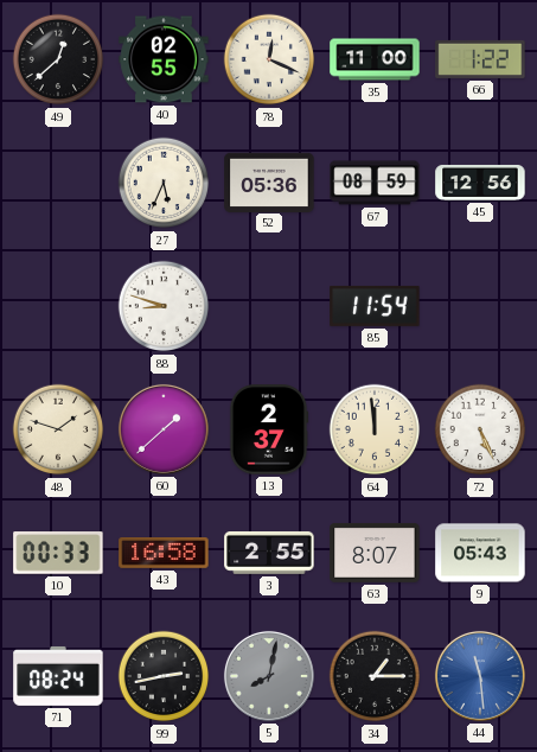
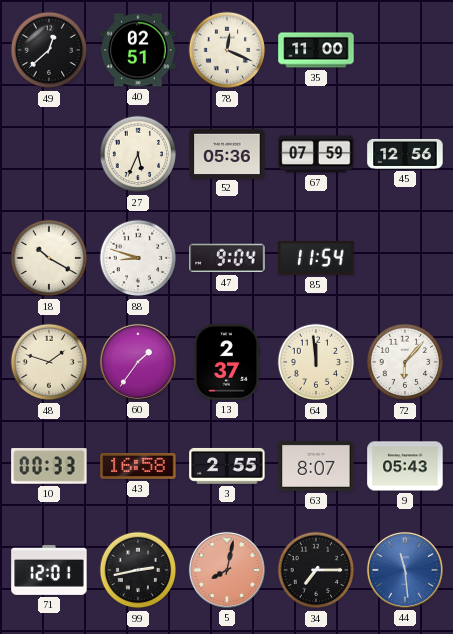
40: 02:55 -> 02:51 (138, 50)
66: 1:22 -> none (480, 59)
67: 08:59 -> 07:59 (316, 154)
18: none -> 10:20 (49, 258)
47: none -> 9:04 (227, 258)
60: 1:38 -> 1:36 (138, 362)
72: 5:26 -> 6:07 (405, 362)
71: 08:24 -> 12:01 (49, 570)
5 dial: grey -> salmon (227, 570)
34: 1:15 -> 7:15 (316, 570)
